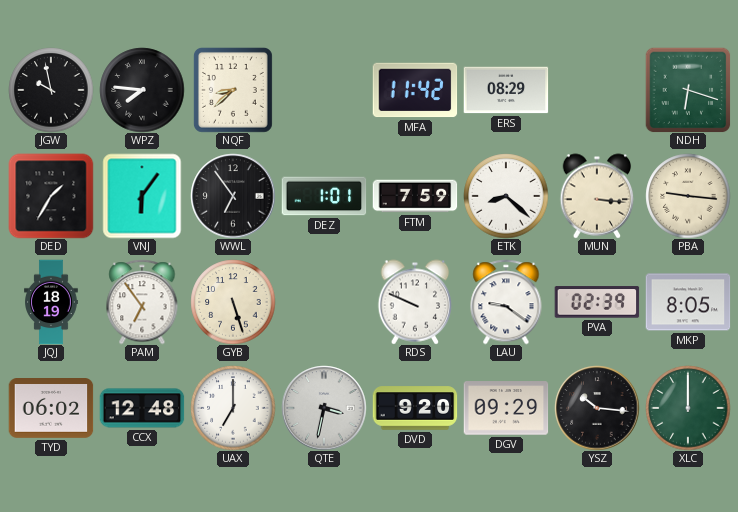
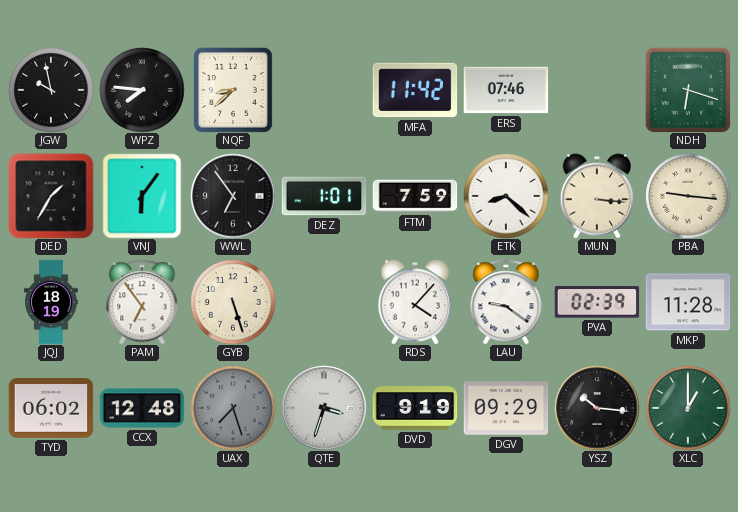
ERS: 08:29 -> 07:46 (506, 90)
RDS: 9:49 -> 4:07 (415, 302)
MKP: 8:05 -> 11:28 (688, 302)
UAX: 7:00 -> 7:27 (233, 408)
UAX dial: white -> grey (233, 408)
QTE: 3:32 -> 3:33 (324, 408)
DVD: 9:20 -> 9:19 (415, 408)
XLC: 12:00 -> 1:00 (688, 408)
